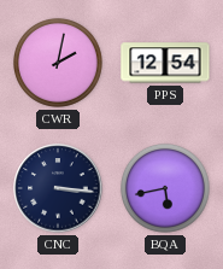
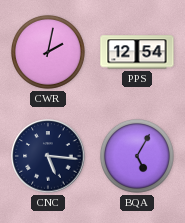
CNC: 3:16 -> 5:16 (48, 156)
BQA: 5:43 -> 5:05 (137, 156)
